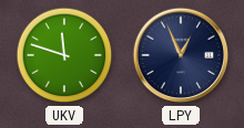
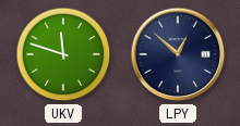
LPY: 12:56 -> 12:52 (178, 54)
